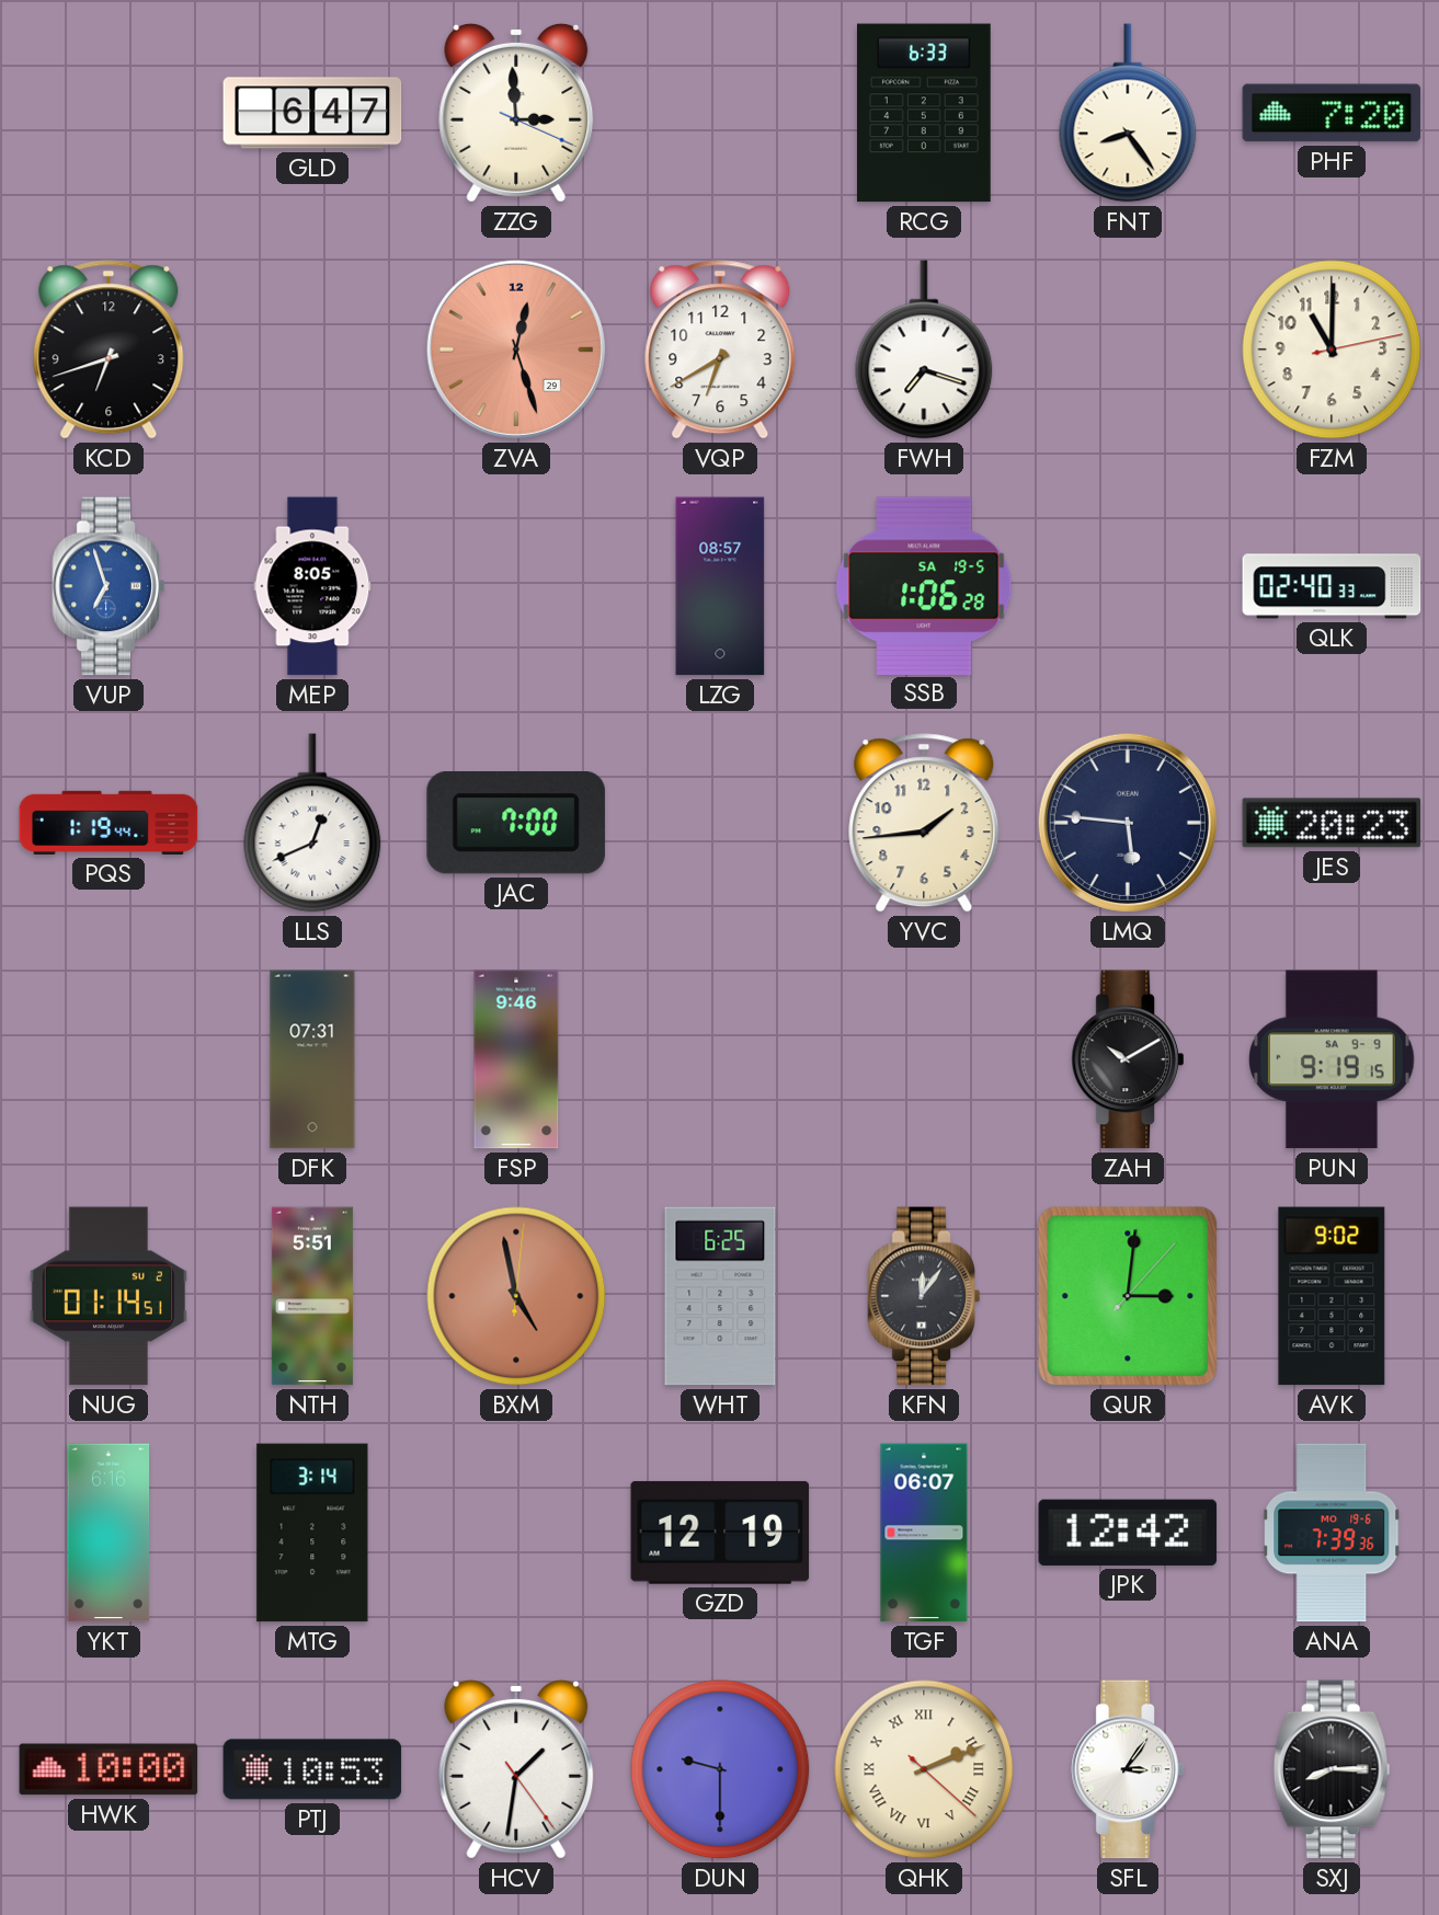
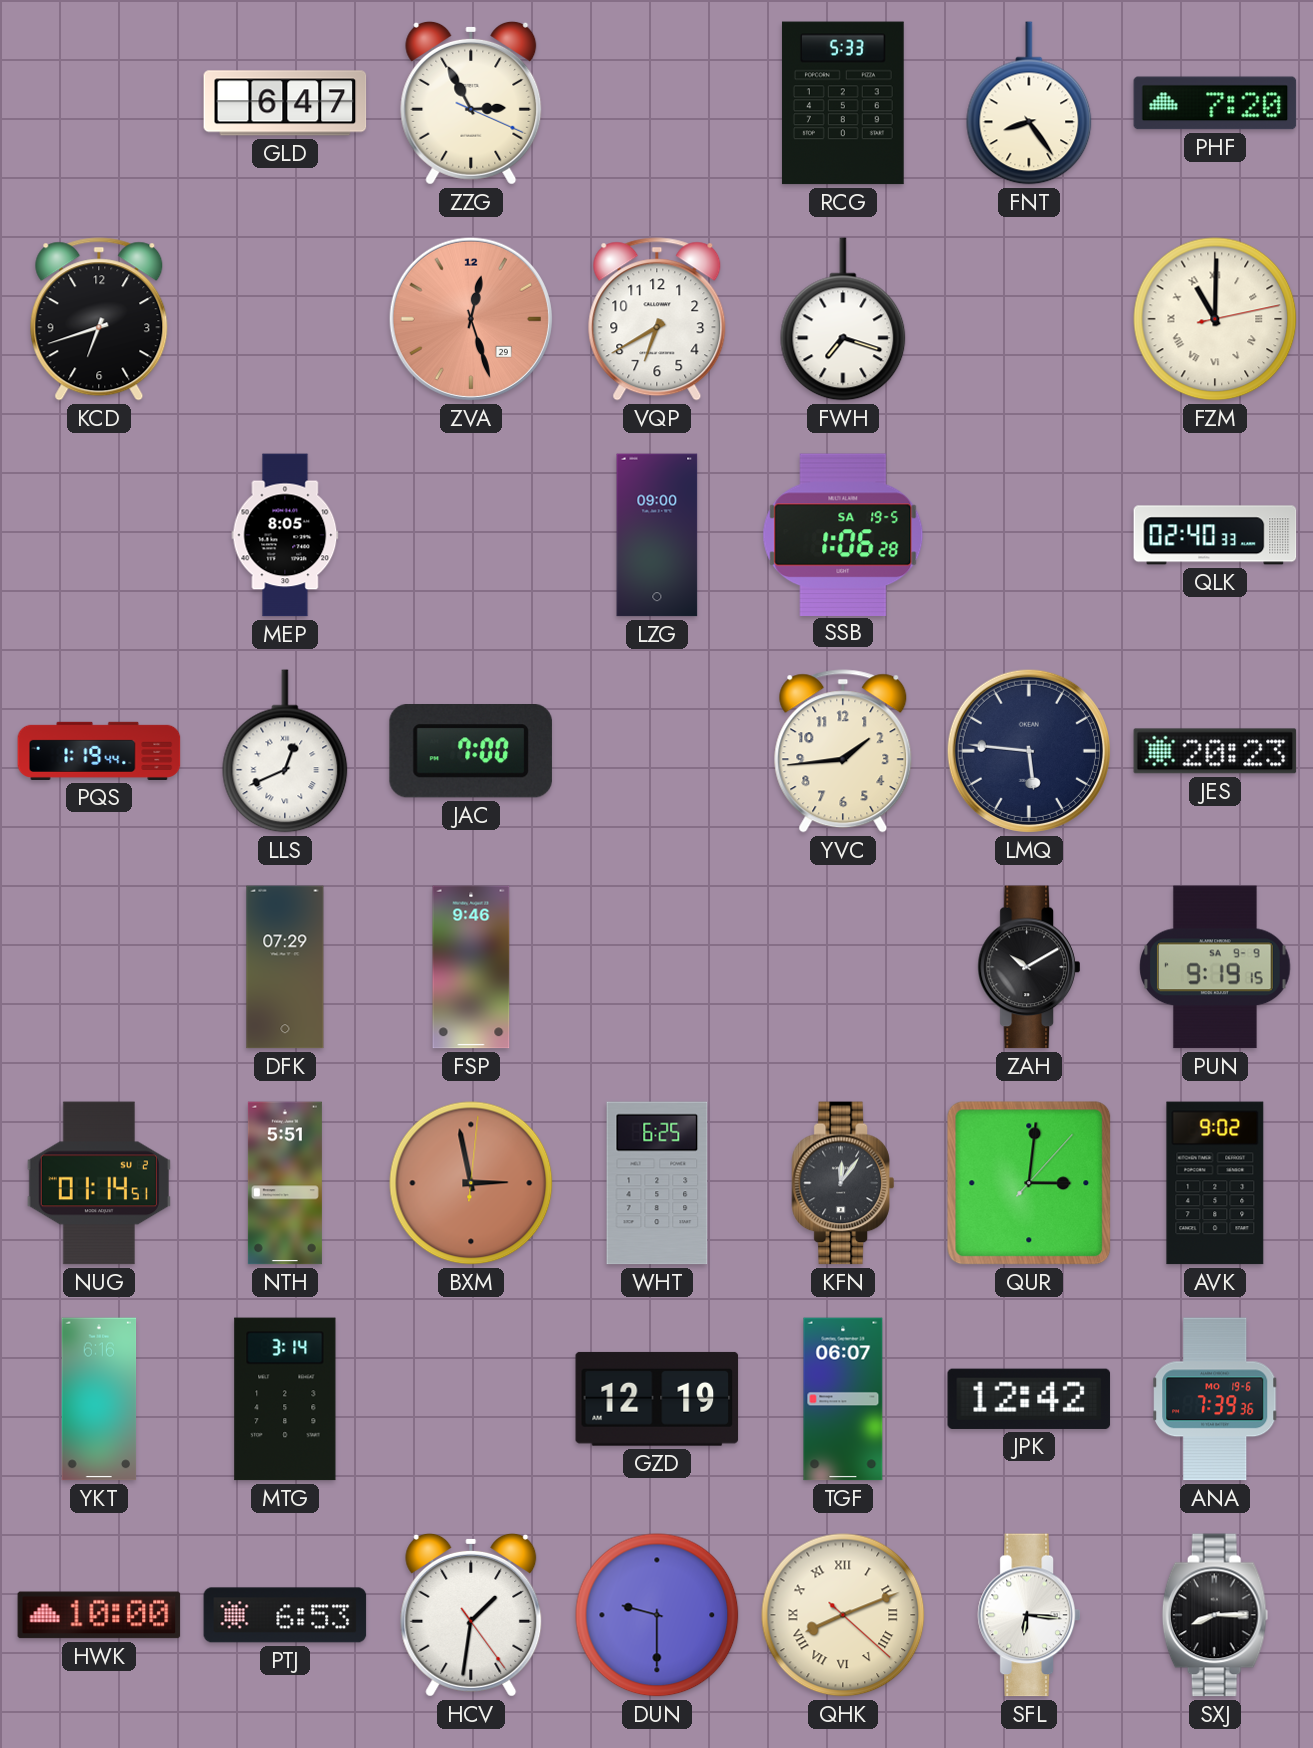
ZZG: 2:59 -> 2:55 (471, 103)
RCG: 6:33 -> 5:33 (843, 103)
FZM numerals: Arabic -> Roman (1215, 319)
VUP: 6:57 -> none (109, 586)
LZG: 08:57 -> 09:00 (657, 535)
DFK: 07:31 -> 07:29 (285, 967)
BXM: 4:58 -> 2:58 (471, 1183)
PTJ: 10:53 -> 6:53 (285, 1615)
QHK: 2:11 -> 8:11 (843, 1615)
SFL: 3:06 -> 6:16 (1029, 1615)
